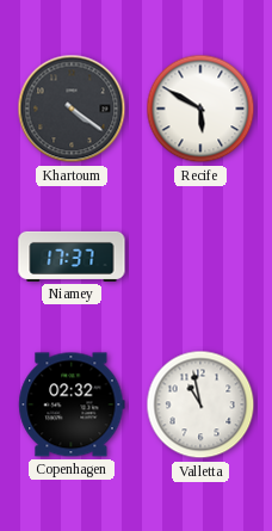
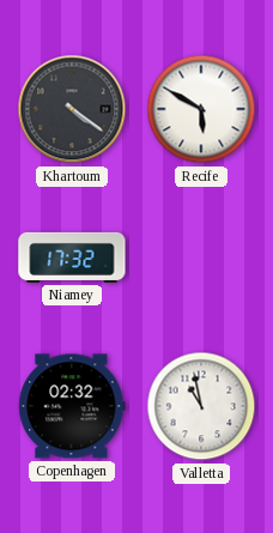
Niamey: 17:37 -> 17:32 (72, 258)
